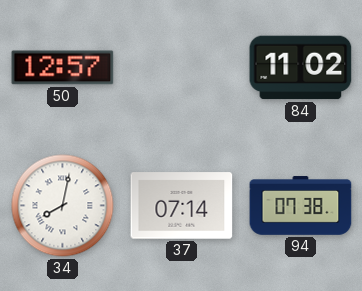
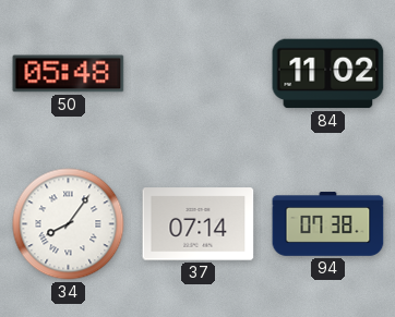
50: 12:57 -> 05:48 (69, 74)
34: 8:02 -> 8:06 (69, 224)
